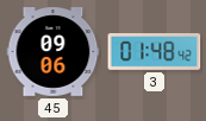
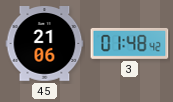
45: 09:06 -> 21:06 (45, 44)
